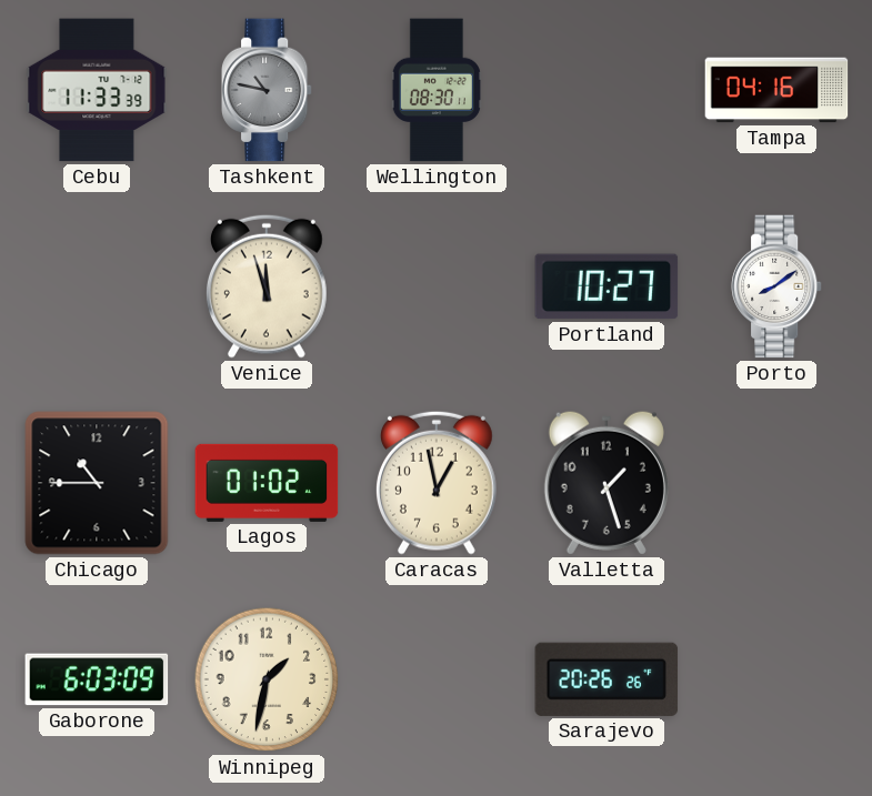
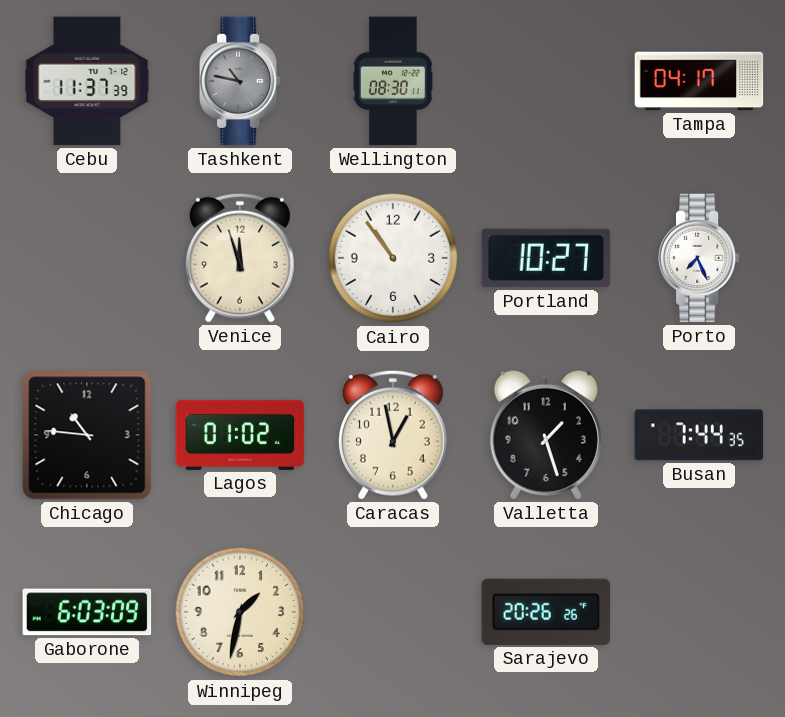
Cebu: 11:33 -> 11:37 (87, 81)
Tampa: 04:16 -> 04:17 (699, 81)
Cairo: none -> 10:54 (393, 258)
Porto: 8:09 -> 7:26 (699, 258)
Chicago: 10:45 -> 10:46 (87, 435)
Busan: none -> 7:44 (699, 435)
